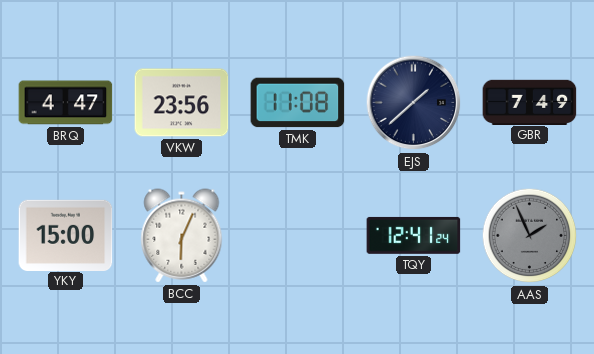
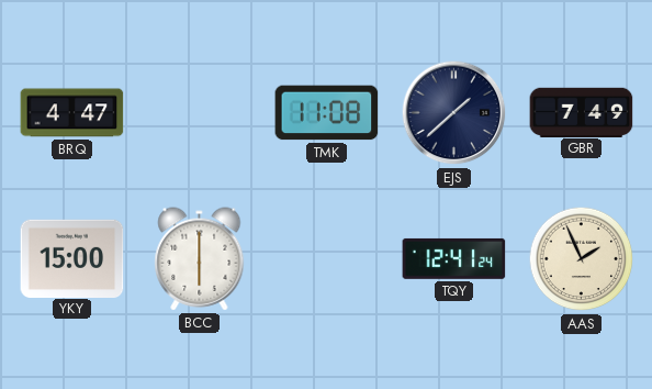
VKW: 23:56 -> none (182, 103)
BCC: 6:04 -> 6:00 (200, 259)
AAS dial: grey -> cream (582, 259)
